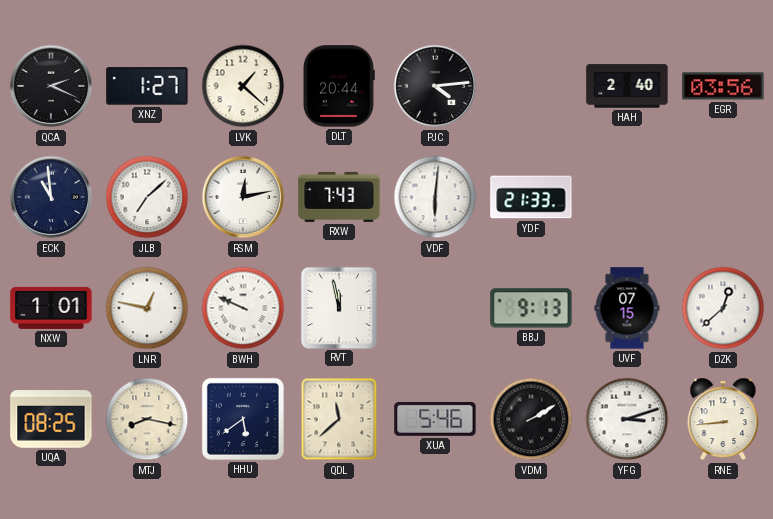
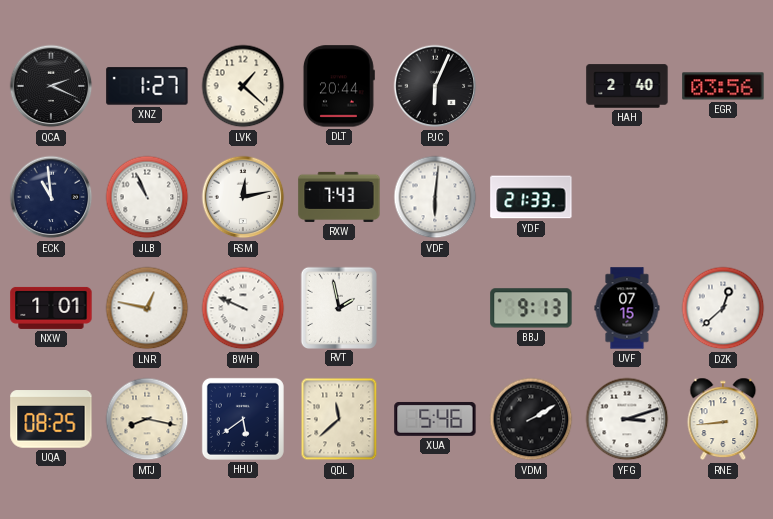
PJC: 4:14 -> 6:04 (435, 86)
JLB: 7:08 -> 10:56 (147, 197)
RVT: 11:58 -> 1:58 (338, 307)
